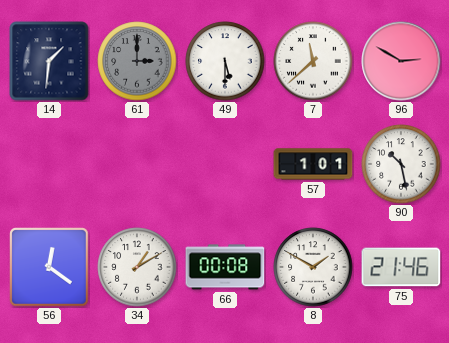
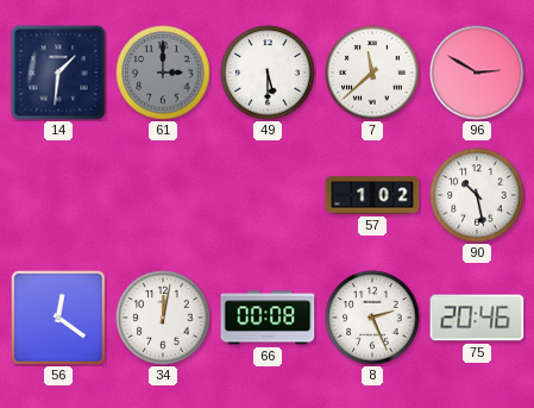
57: 1:01 -> 1:02 (372, 195)
34: 1:10 -> 12:02 (163, 318)
8: 1:50 -> 2:26 (372, 318)
75: 21:46 -> 20:46 (477, 318)
